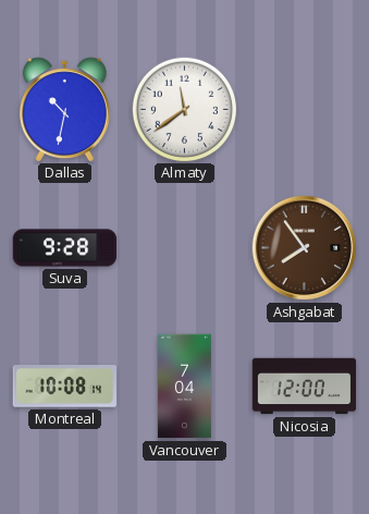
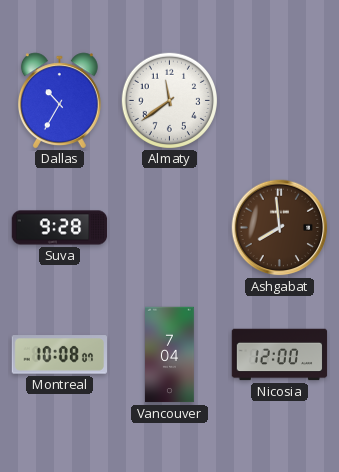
Dallas: 10:32 -> 10:35 (59, 100)
Ashgabat: 7:54 -> 7:59 (280, 228)
Montreal: 10:08:14 -> 10:08:07 (59, 355)
